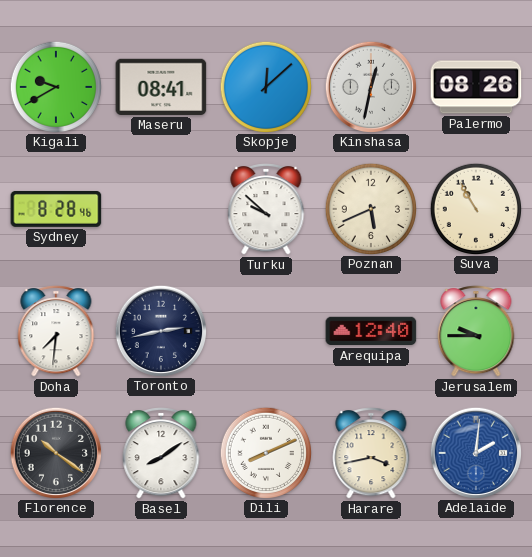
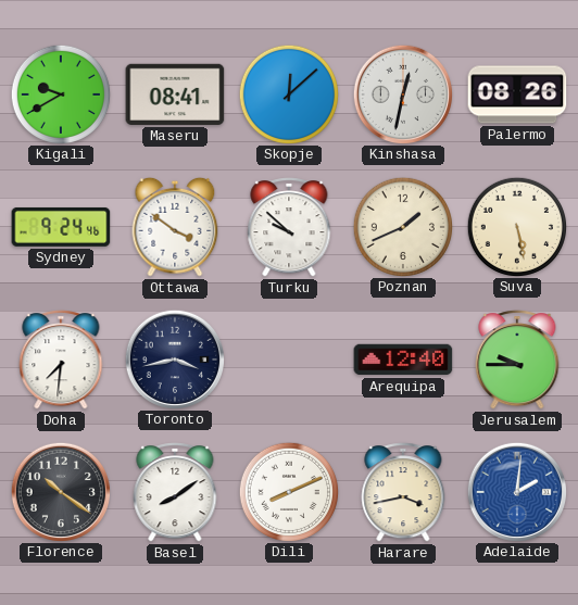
Sydney: 8:28 -> 9:24 (61, 227)
Ottawa: none -> 3:51 (175, 227)
Poznan: 5:41 -> 1:41 (402, 226)
Suva: 10:55 -> 5:28 (516, 226)
Toronto: 2:43 -> 3:43 (174, 358)
